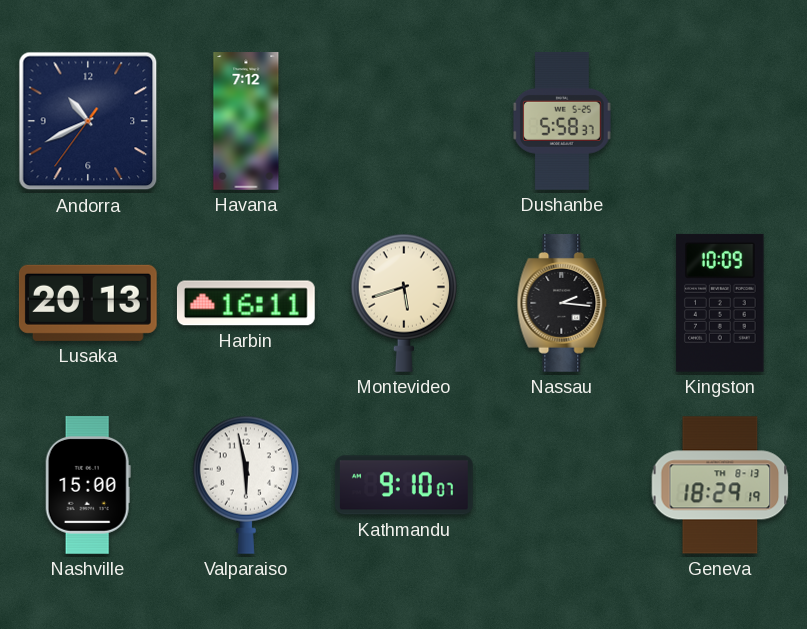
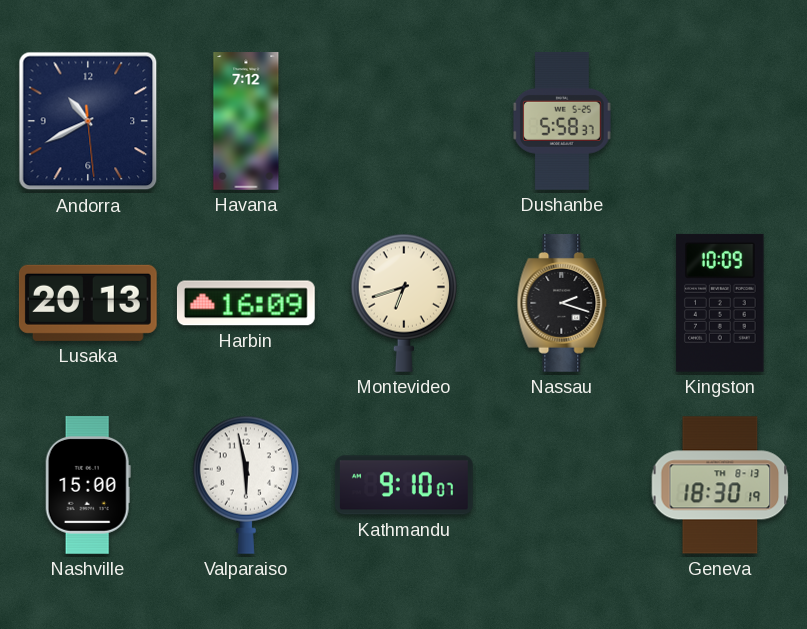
Andorra: 10:40:36 -> 10:40:29 (88, 121)
Harbin: 16:11 -> 16:09 (246, 303)
Montevideo: 5:42 -> 6:42 (404, 303)
Nassau: 2:16 -> 2:18 (562, 304)
Geneva: 18:29 -> 18:30 (720, 485)
